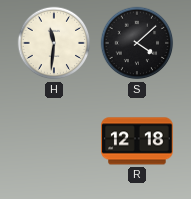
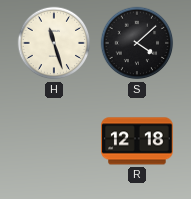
H: 11:31 -> 11:27 (54, 43)
